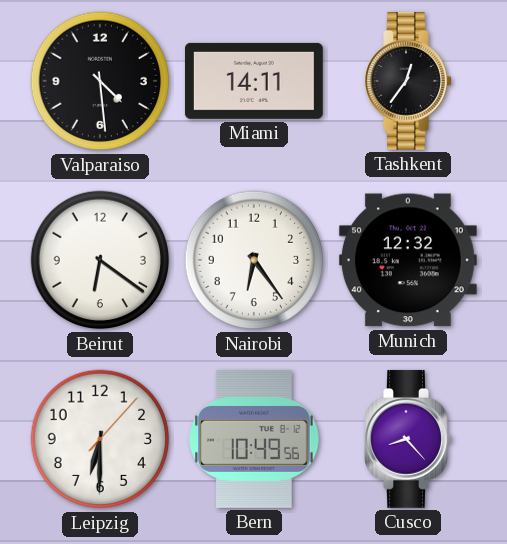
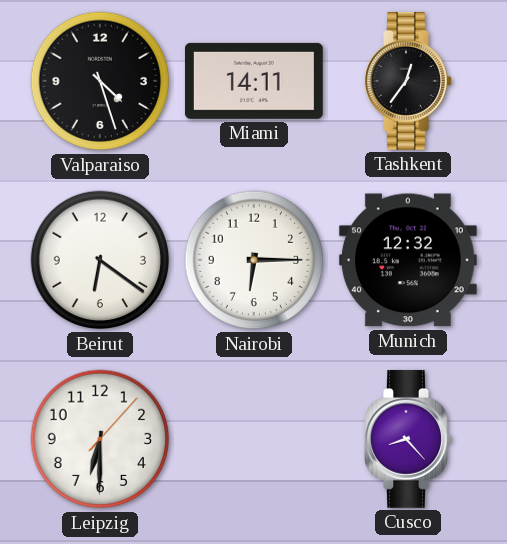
Valparaiso: 4:29 -> 4:27 (100, 81)
Nairobi: 6:24 -> 6:15 (254, 260)
Bern: 10:49 -> none (254, 439)
